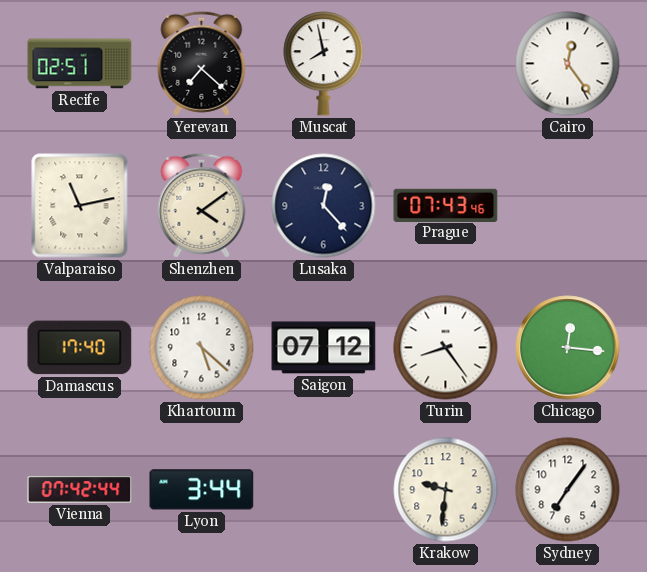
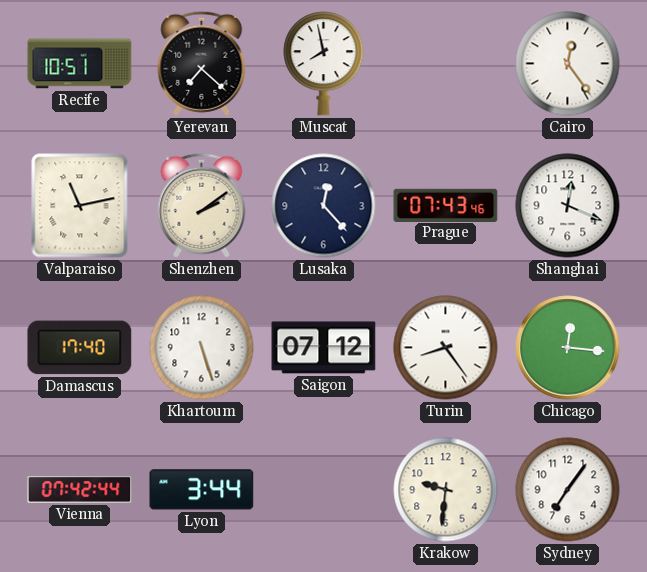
Recife: 02:51 -> 10:51 (80, 64)
Shenzhen: 4:09 -> 2:09 (202, 205)
Shanghai: none -> 12:19 (568, 206)
Khartoum: 5:22 -> 5:27 (202, 348)
